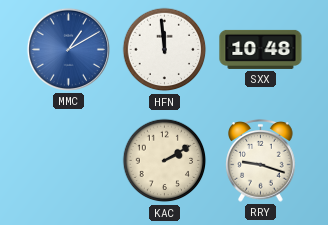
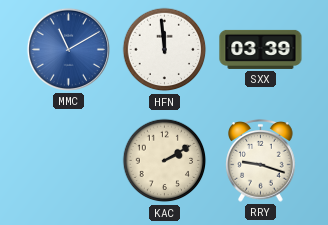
MMC: 1:10 -> 11:10 (68, 49)
SXX: 10:48 -> 03:39 (261, 49)
